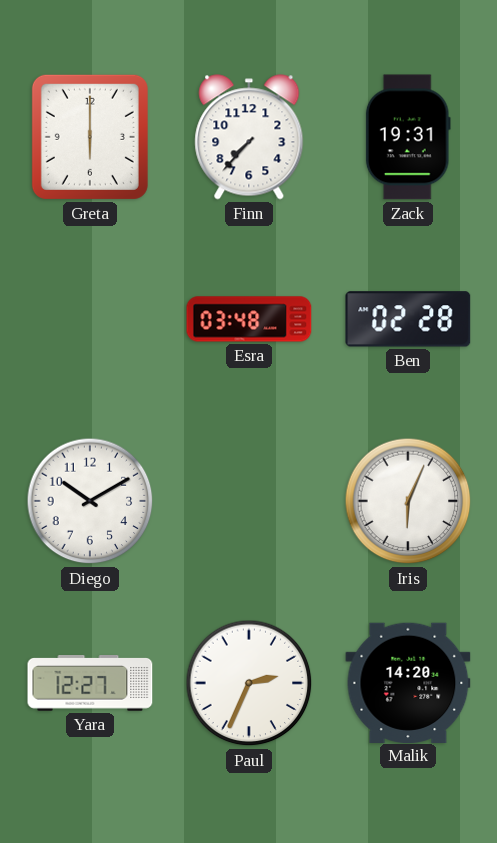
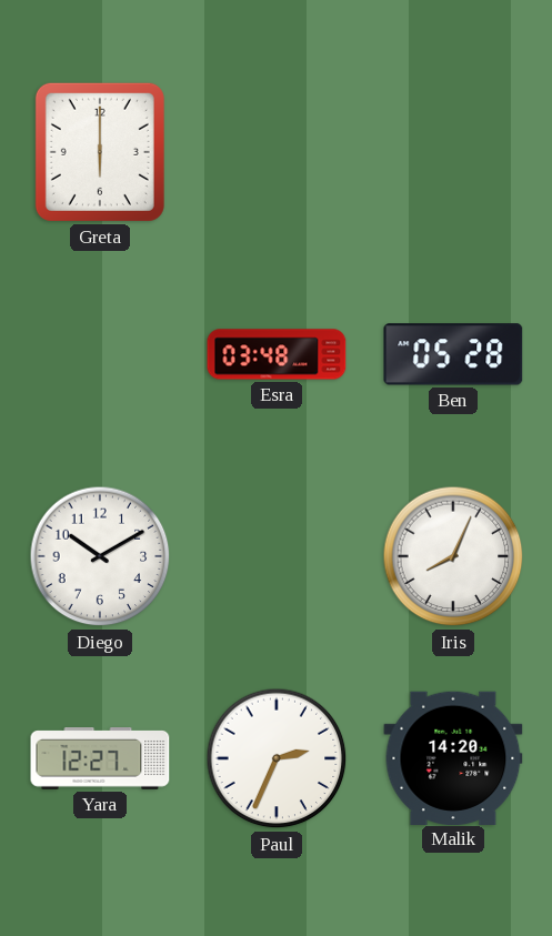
Finn: 7:37 -> none (249, 137)
Zack: 19:31 -> none (408, 137)
Ben: 02:28 -> 05:28 (453, 354)
Iris: 6:04 -> 8:04 (453, 556)
